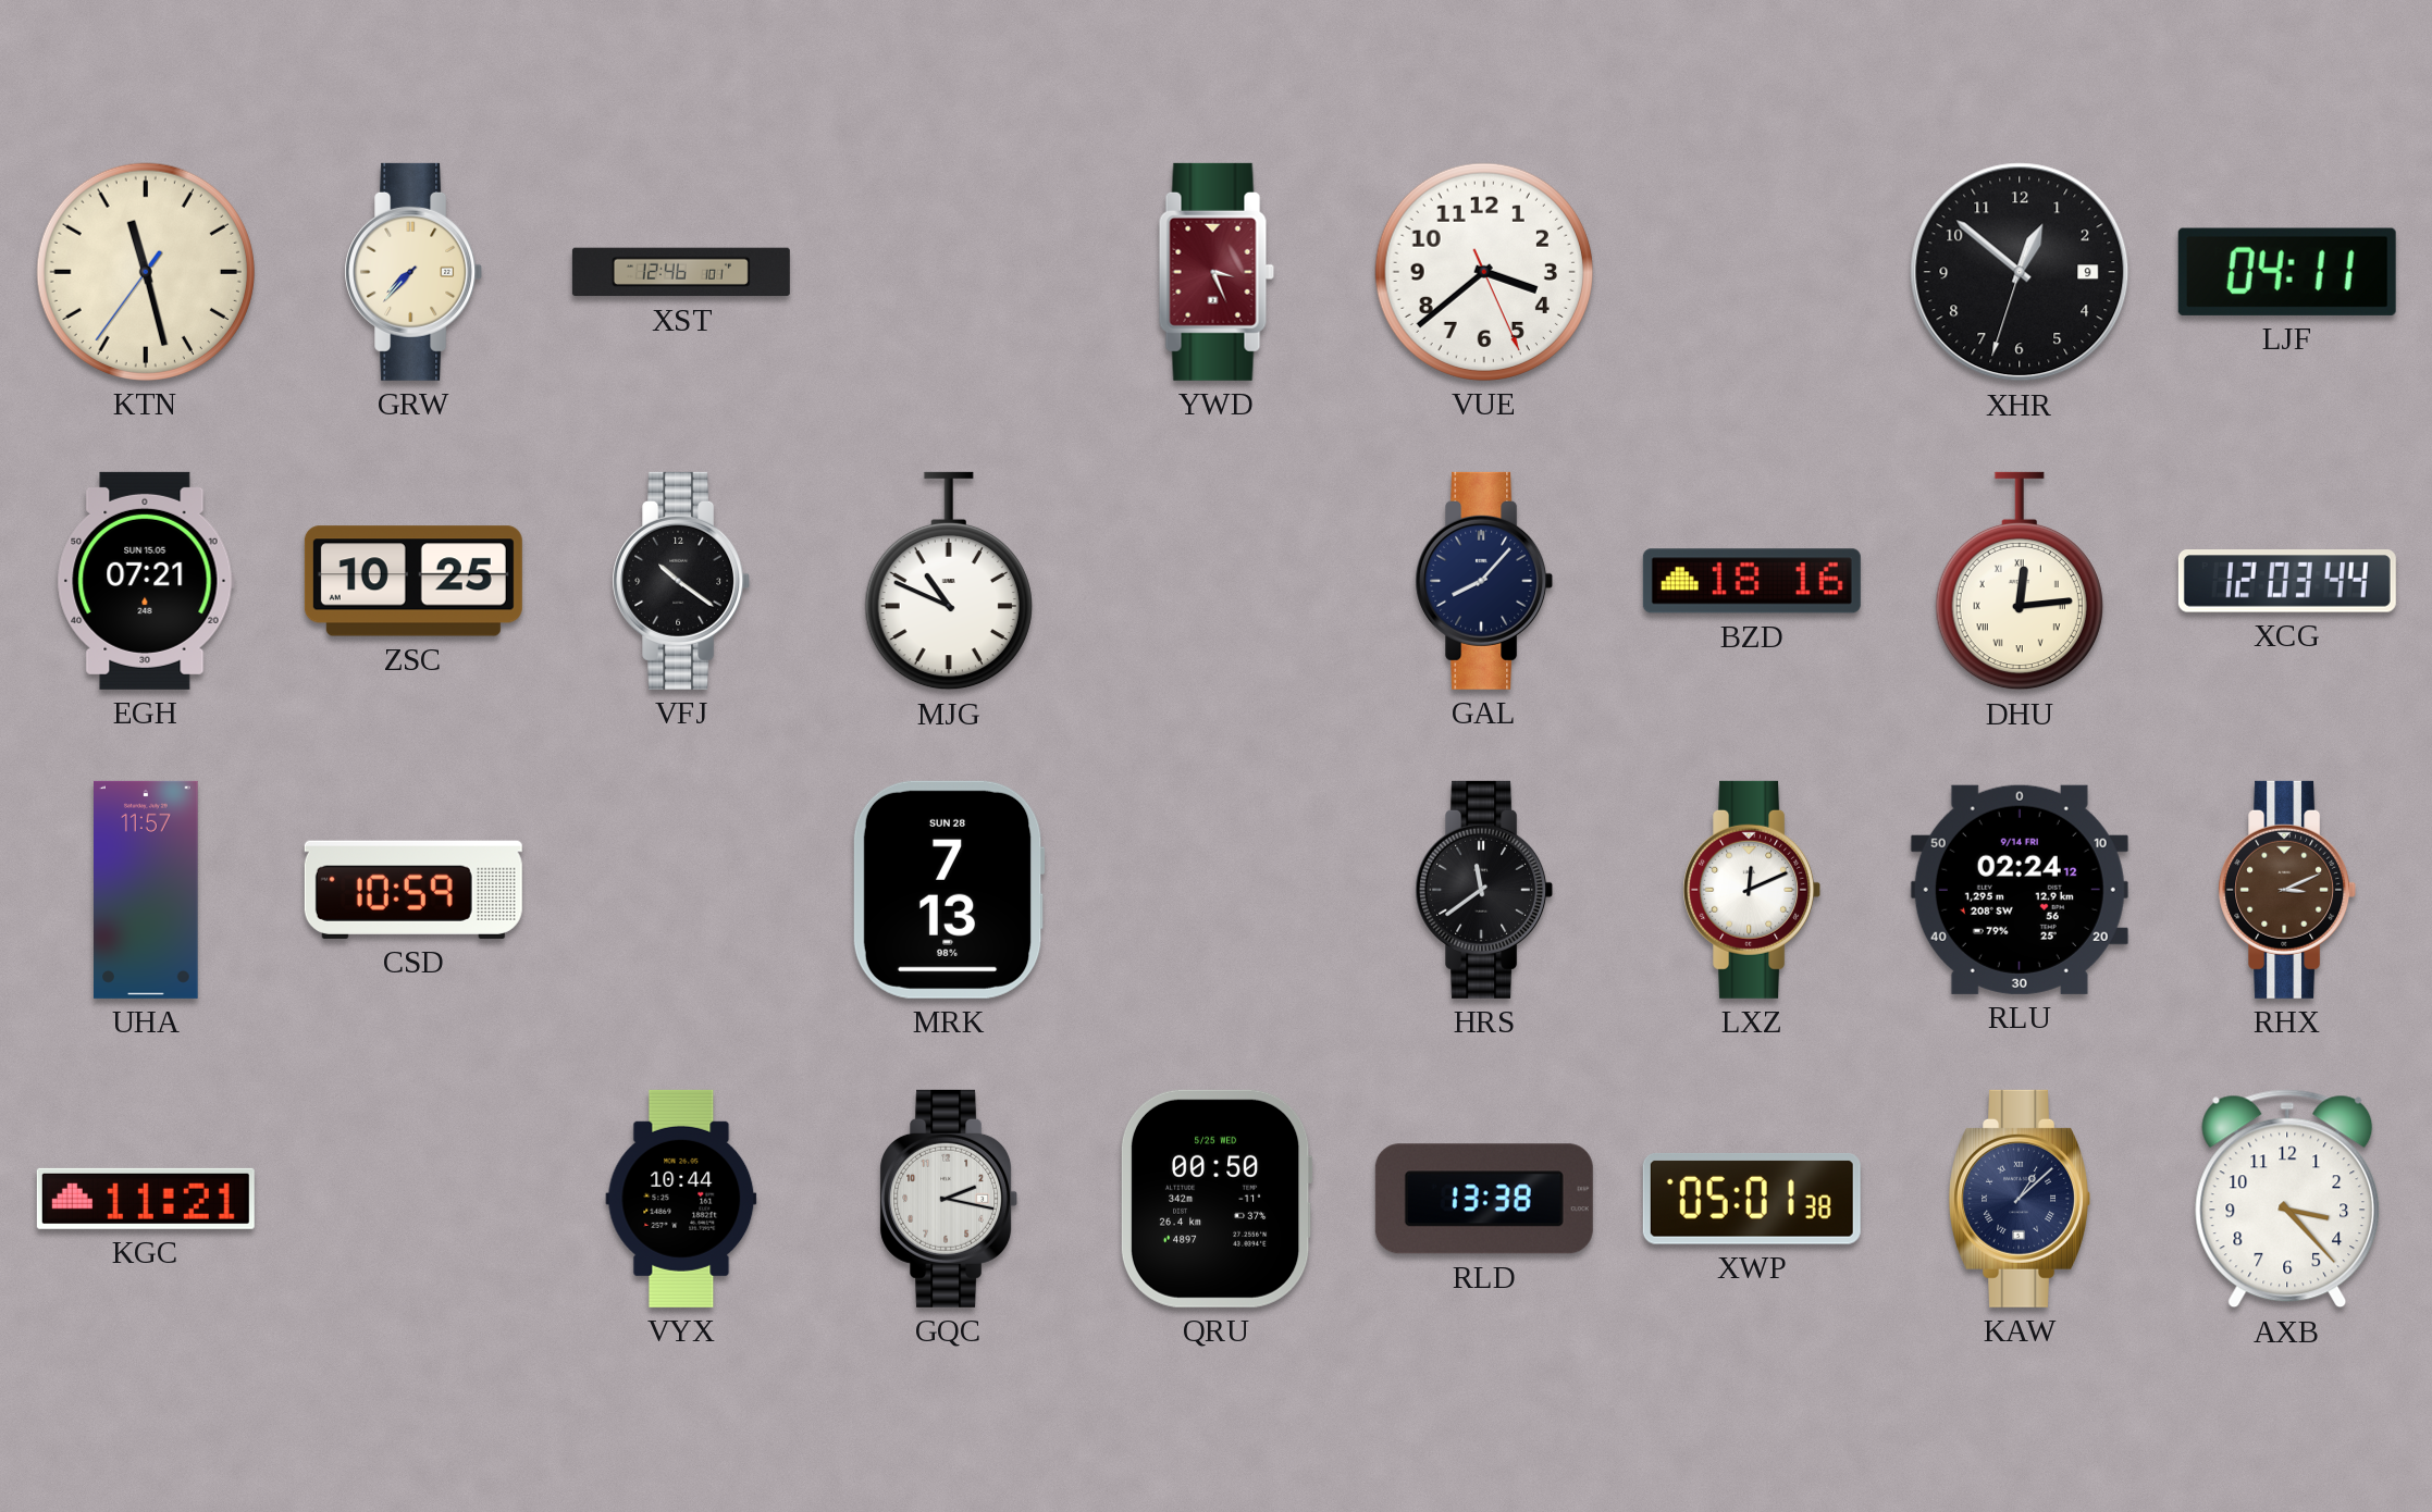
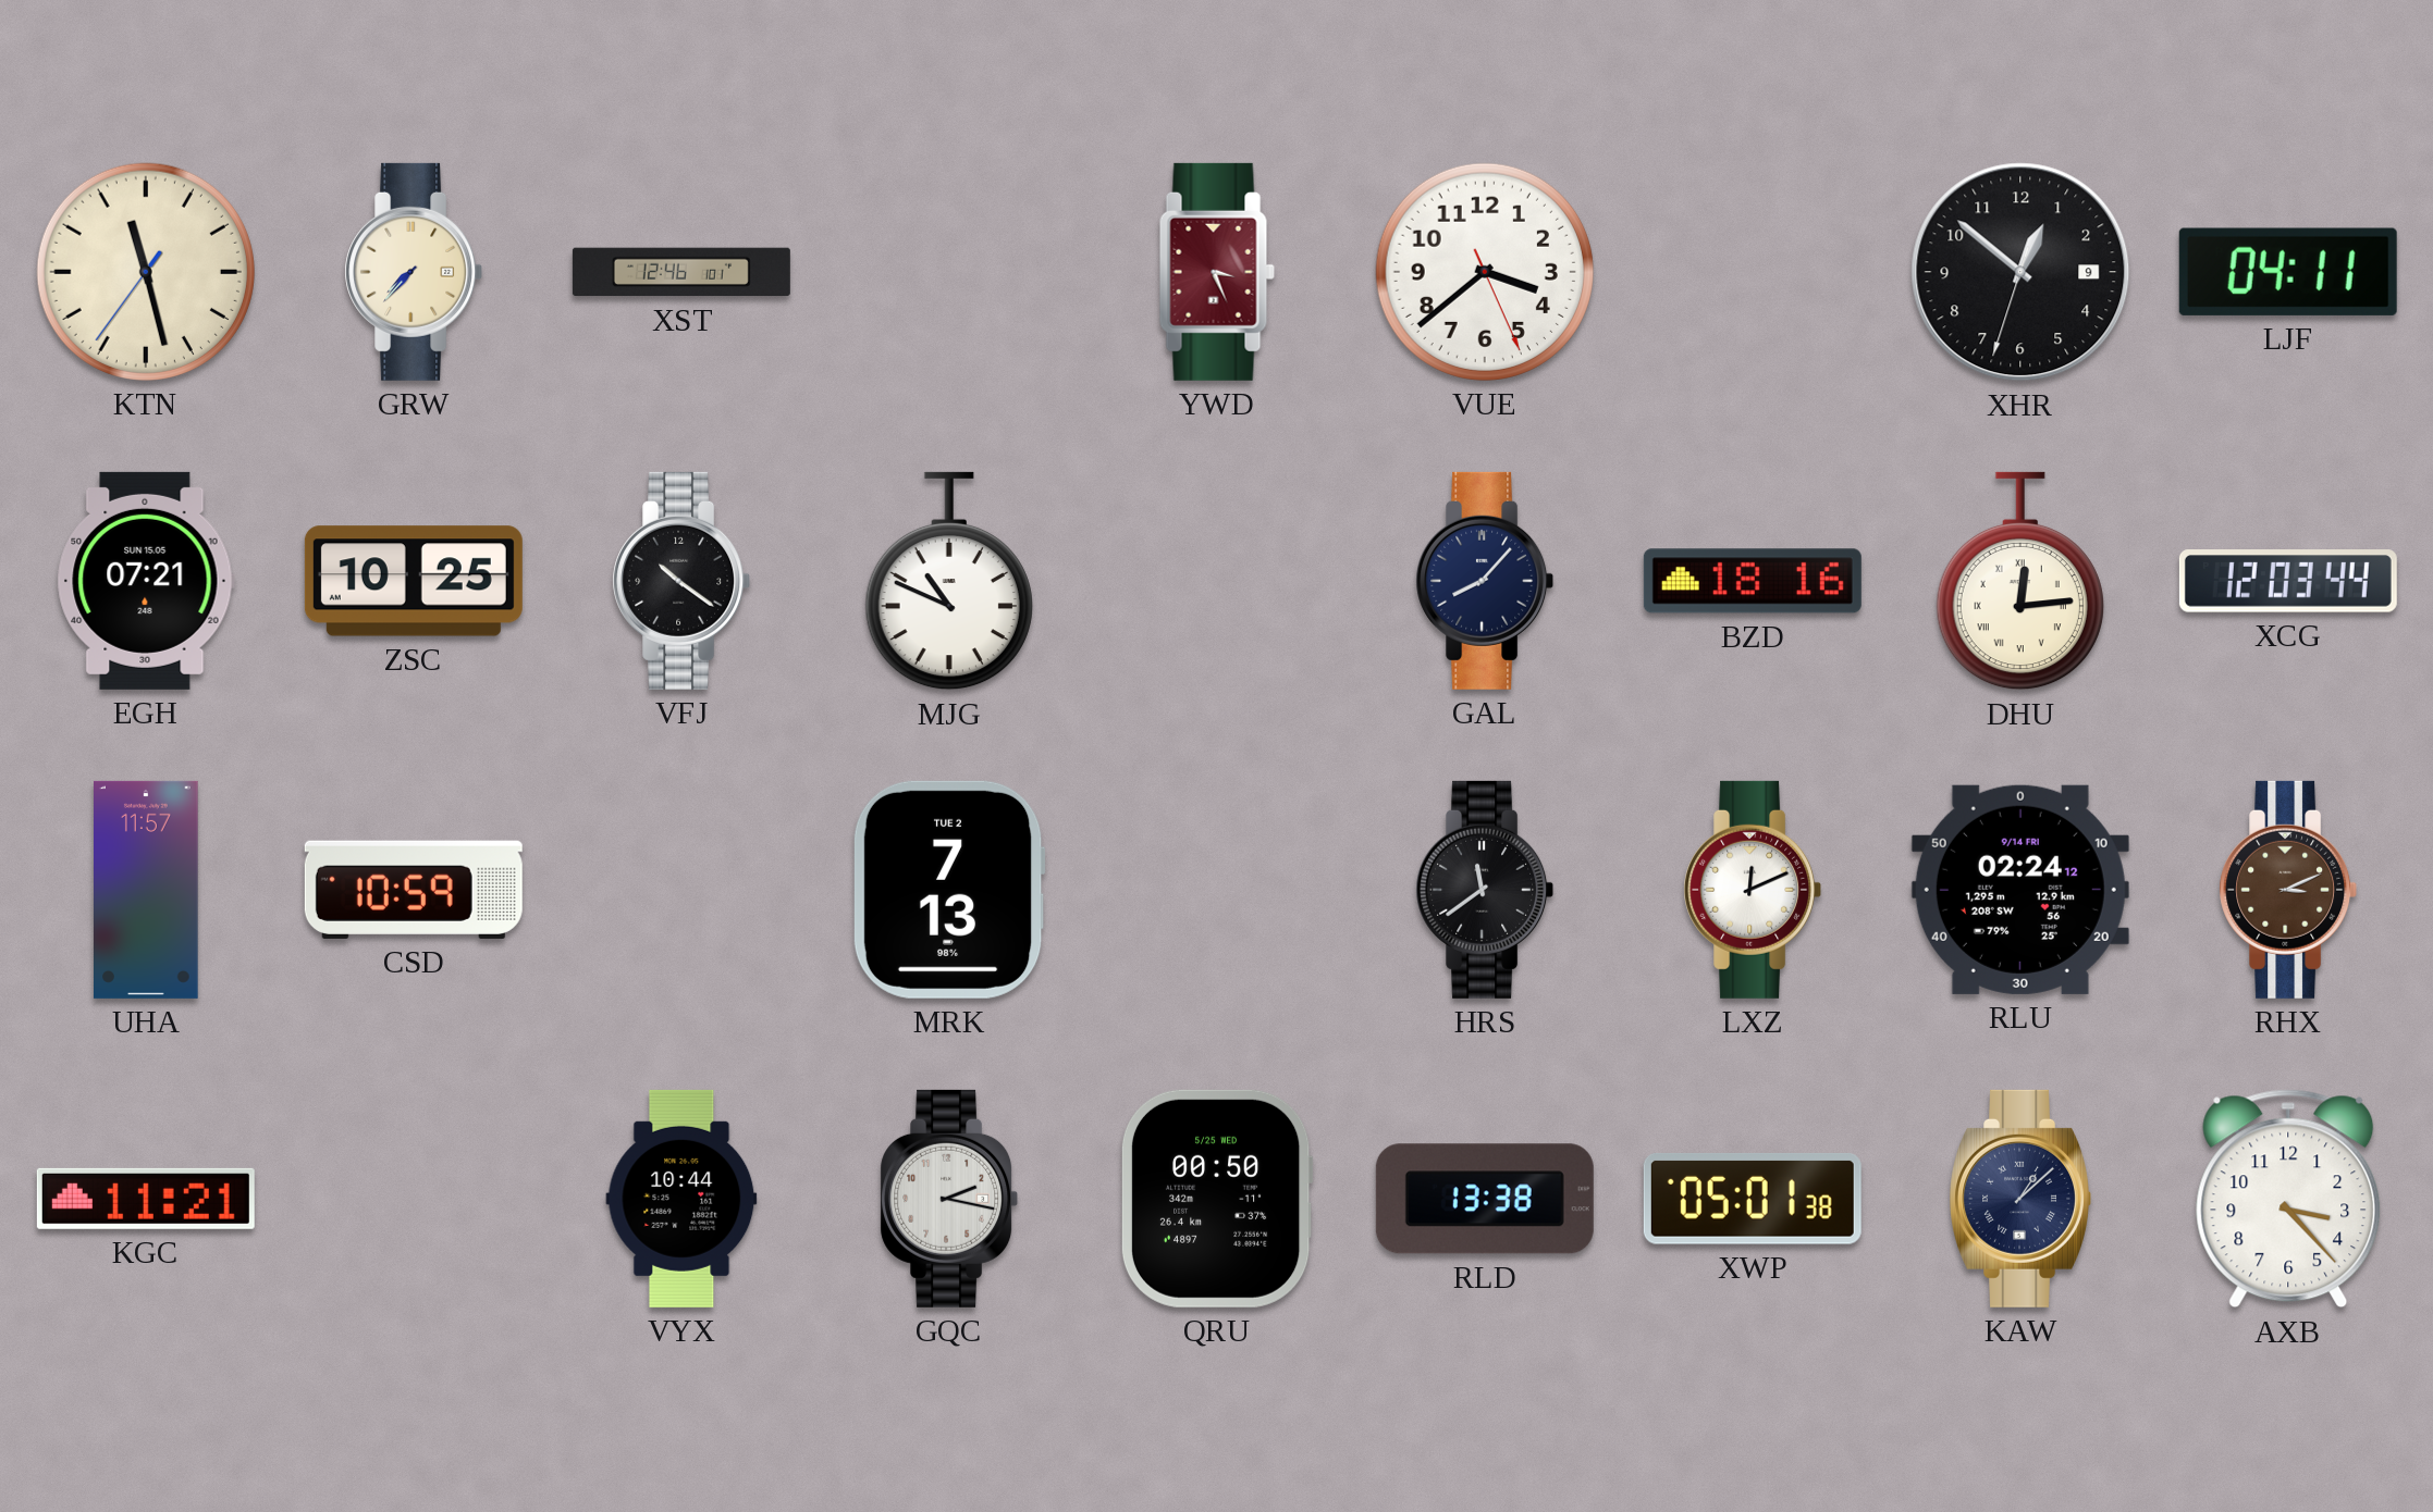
MRK date: SUN 28 -> TUE 2 (949, 890)
